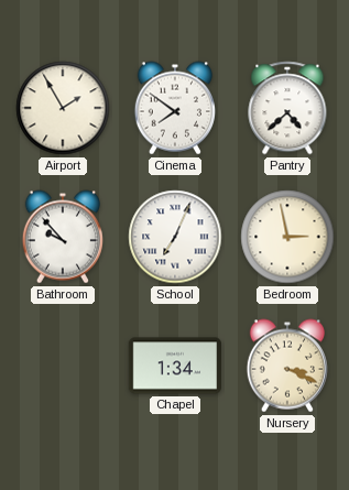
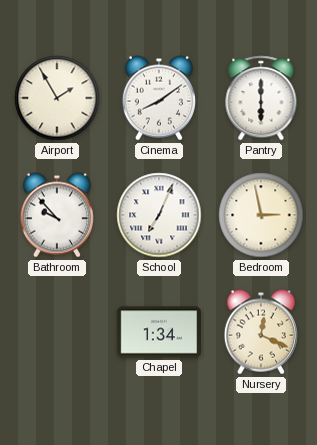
Cinema: 7:51 -> 8:09 (159, 98)
Pantry: 4:38 -> 6:00 (261, 98)
Nursery: 3:19 -> 12:19 (261, 332)
